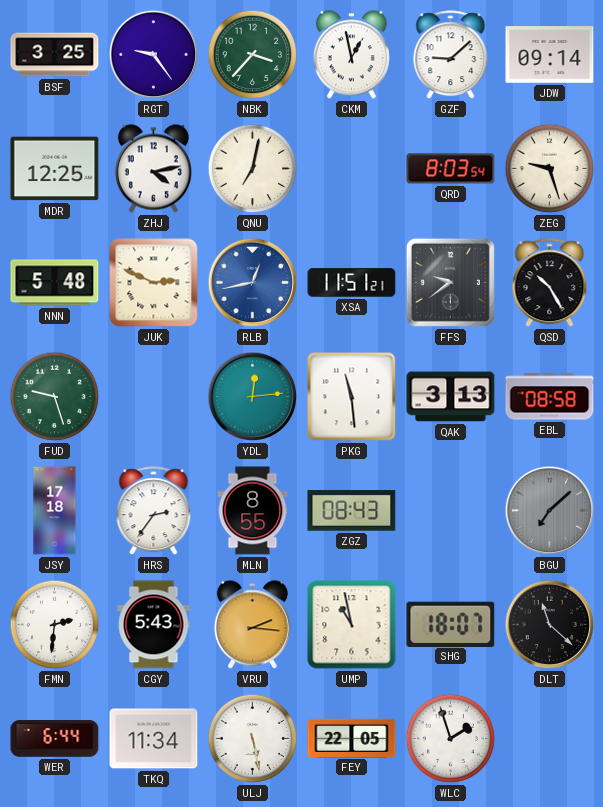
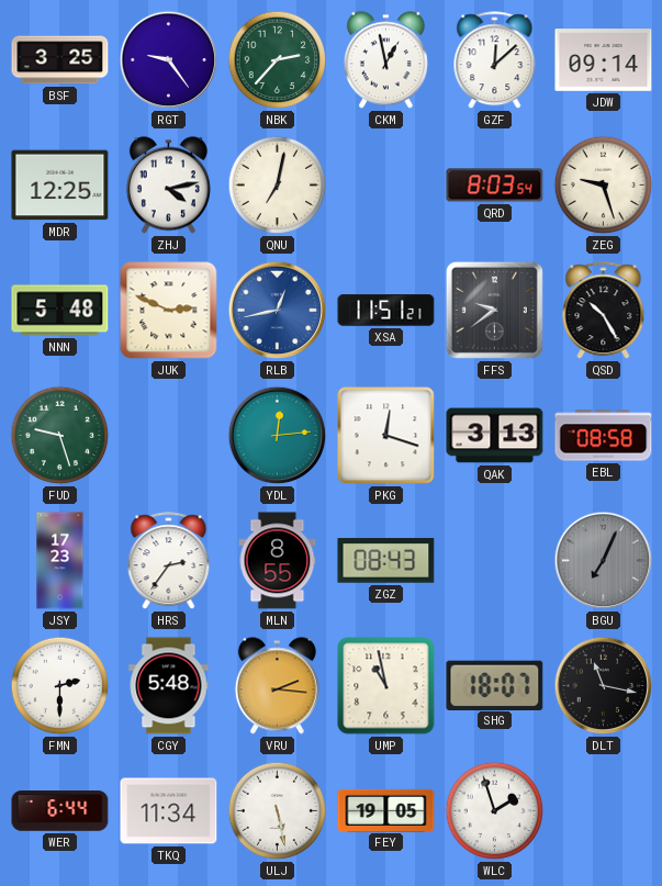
NBK: 3:37 -> 2:37 (278, 60)
GZF: 9:08 -> 12:08 (495, 60)
PKG: 11:29 -> 12:18 (386, 436)
JSY: 17:18 -> 17:23 (60, 561)
BGU: 7:08 -> 7:04 (604, 561)
FMN: 2:31 -> 2:30 (60, 686)
CGY: 5:43 -> 5:48 (169, 686)
DLT: 11:22 -> 11:17 (604, 686)
FEY: 22:05 -> 19:05 (386, 810)
